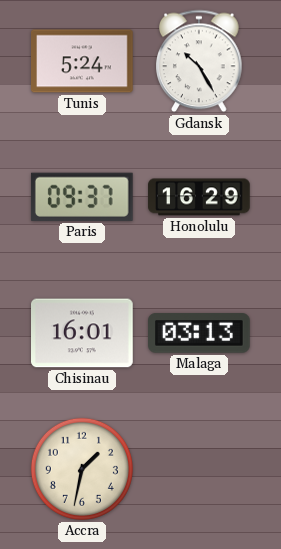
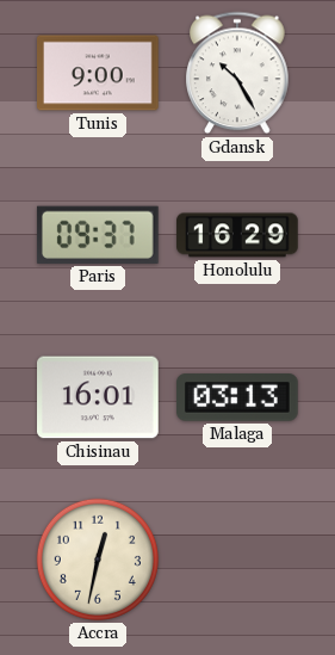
Tunis: 5:24 -> 9:00 (99, 73)
Accra: 1:32 -> 12:32 (98, 560)
